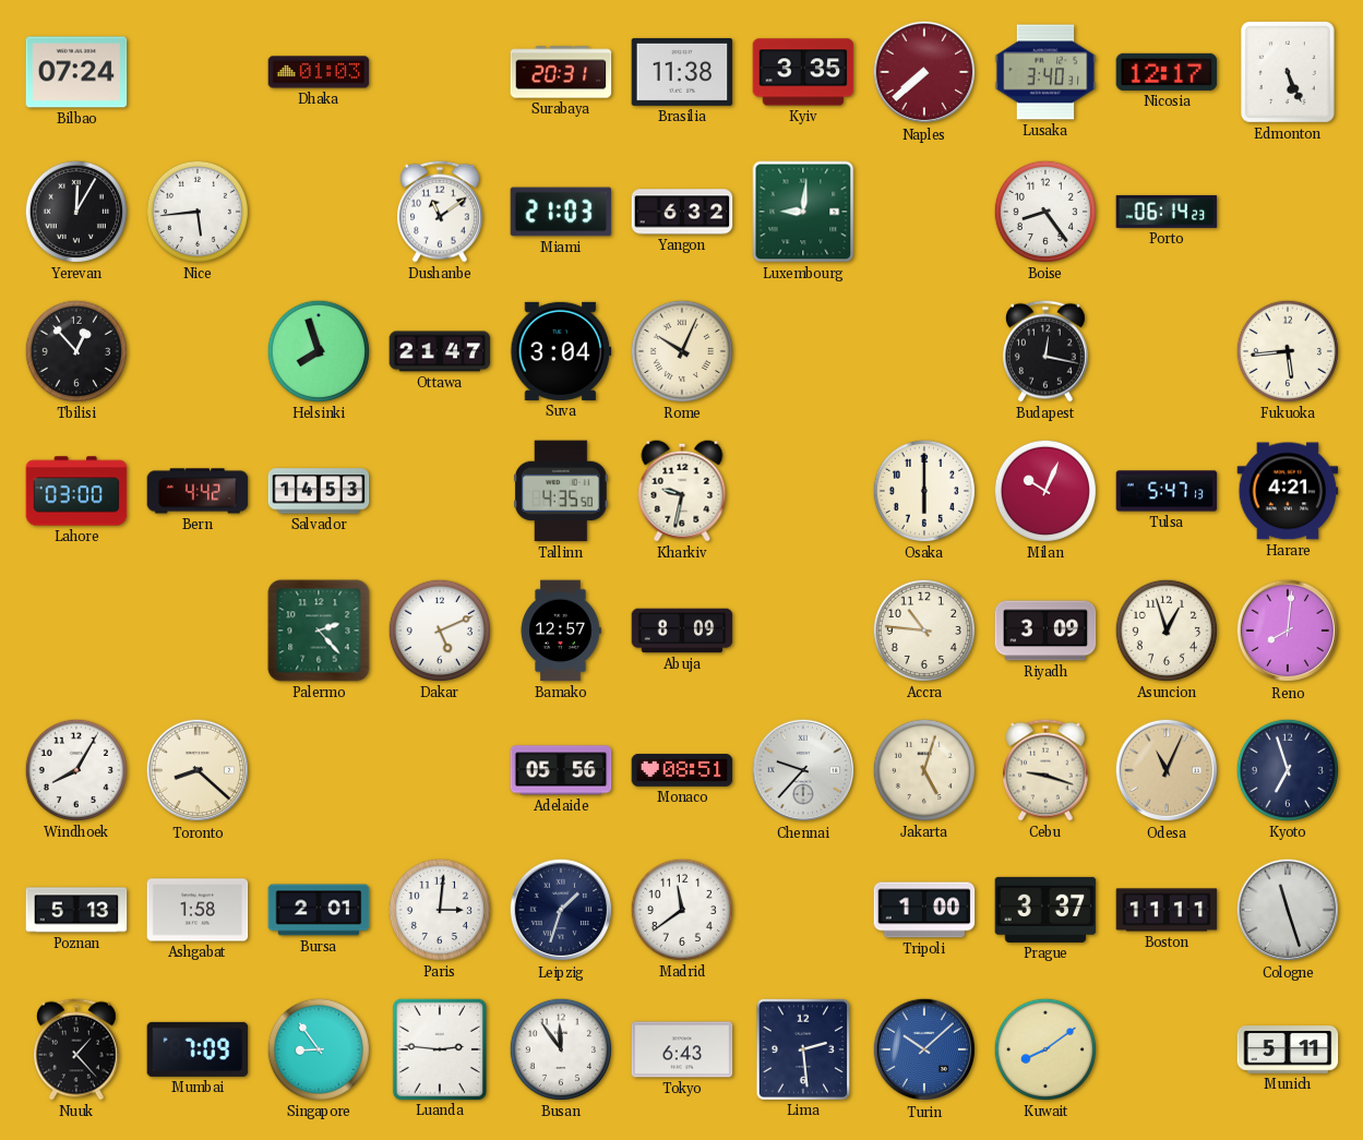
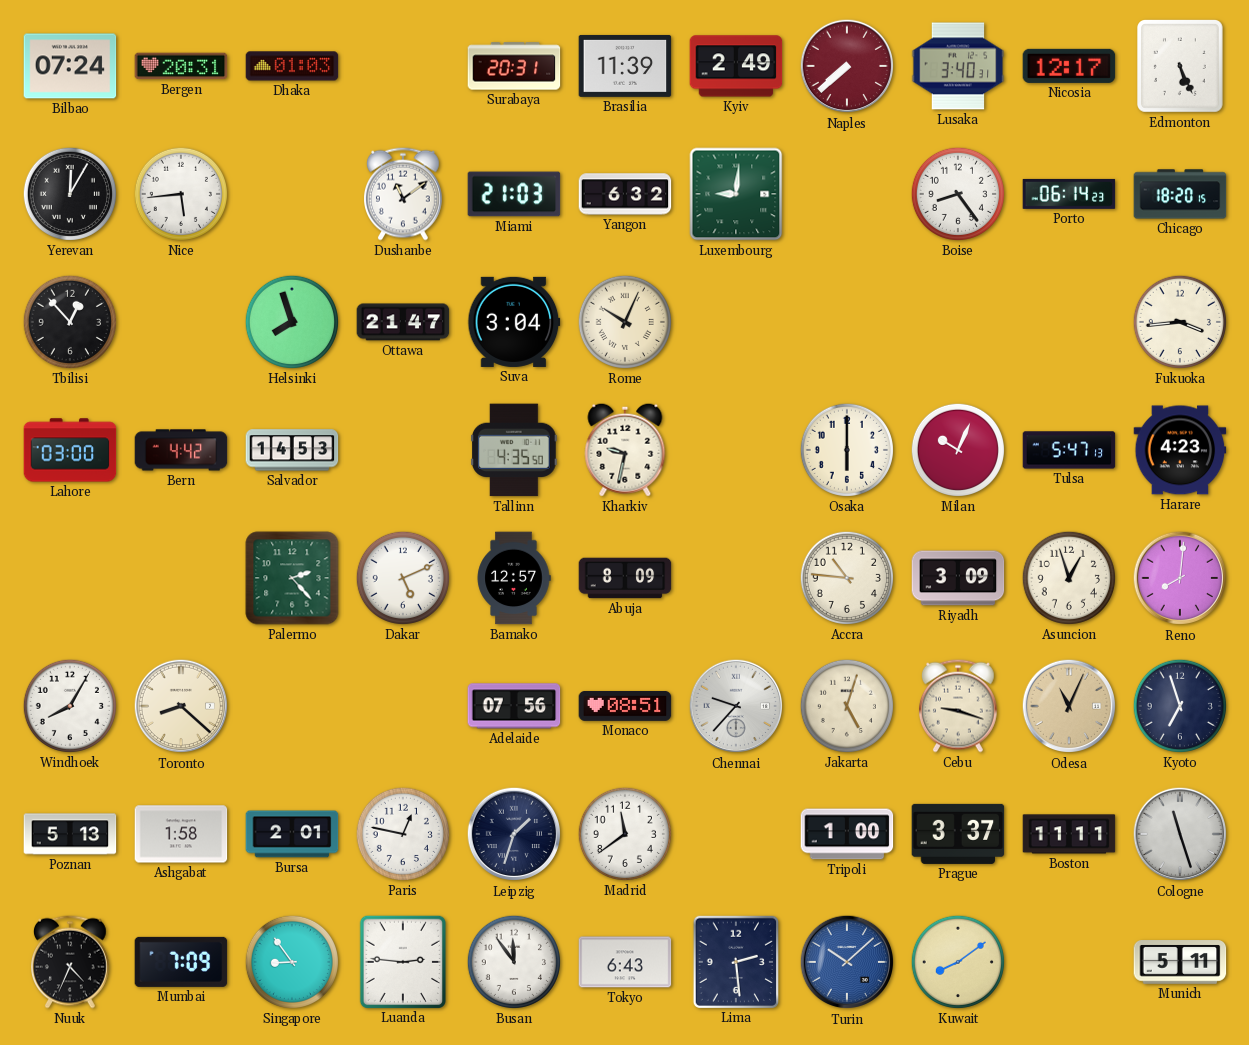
Bergen: none -> 20:31 (181, 66)
Brasilia: 11:38 -> 11:39 (625, 66)
Kyiv: 3:35 -> 2:49 (736, 66)
Chicago: none -> 18:20 (1180, 194)
Budapest: 12:17 -> none (1047, 351)
Fukuoka: 5:44 -> 3:44 (1180, 322)
Harare: 4:21 -> 4:23 (1180, 450)
Adelaide: 05:56 -> 07:56 (514, 706)
Paris: 3:01 -> 12:47 (403, 834)
Nuuk: 1:23 -> 4:34 (71, 962)
